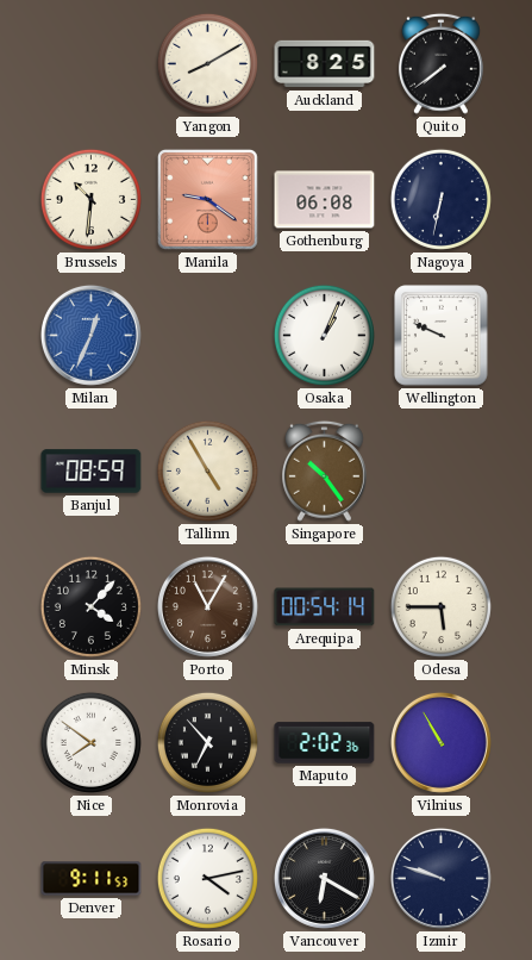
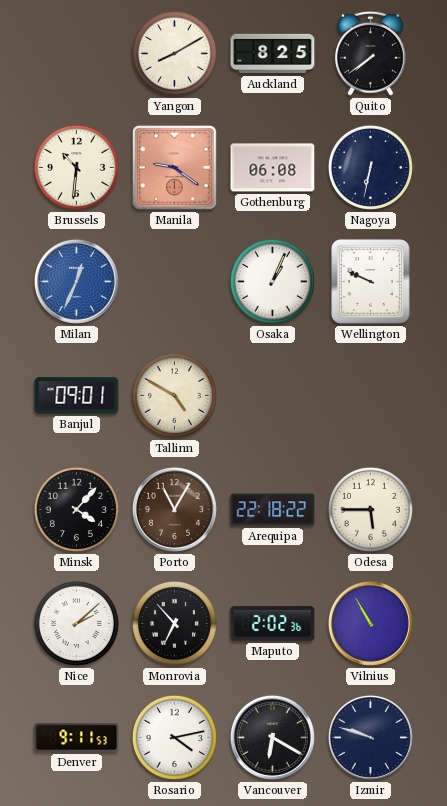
Banjul: 08:59 -> 09:01 (77, 396)
Tallinn: 4:55 -> 4:50 (174, 395)
Singapore: 10:24 -> none (324, 470)
Arequipa: 00:54 -> 22:18 (273, 510)
Nice: 7:51 -> 2:08 (76, 623)
